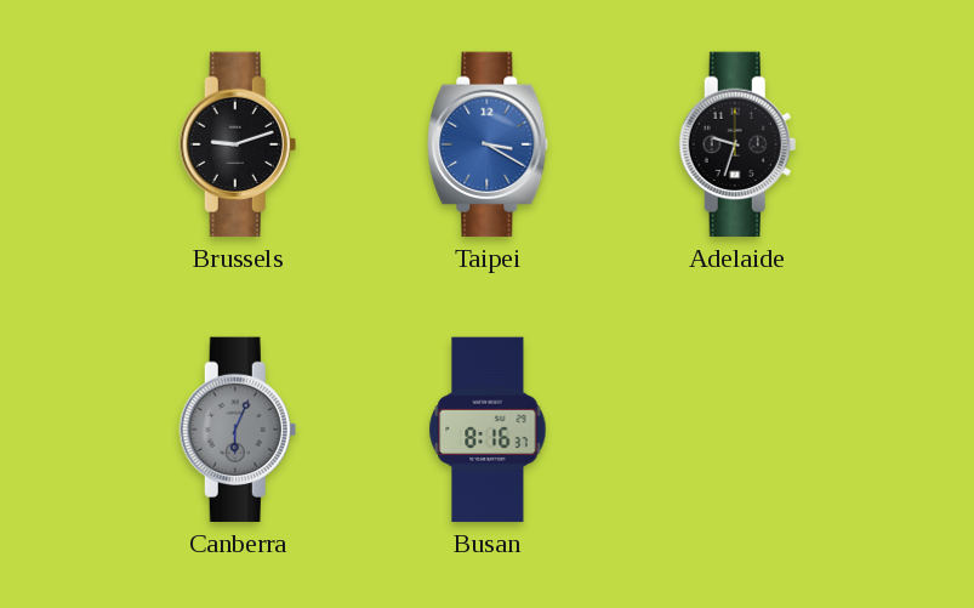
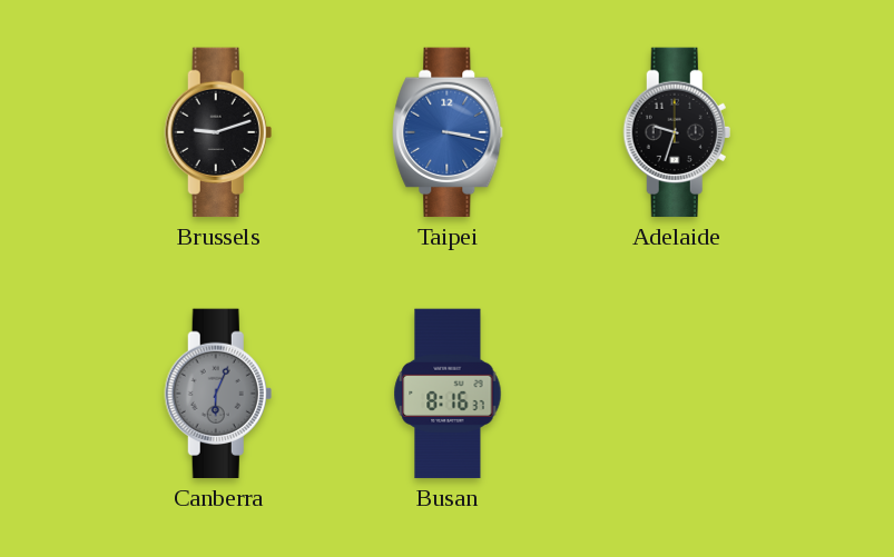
Taipei: 3:20 -> 3:17 (448, 132)
